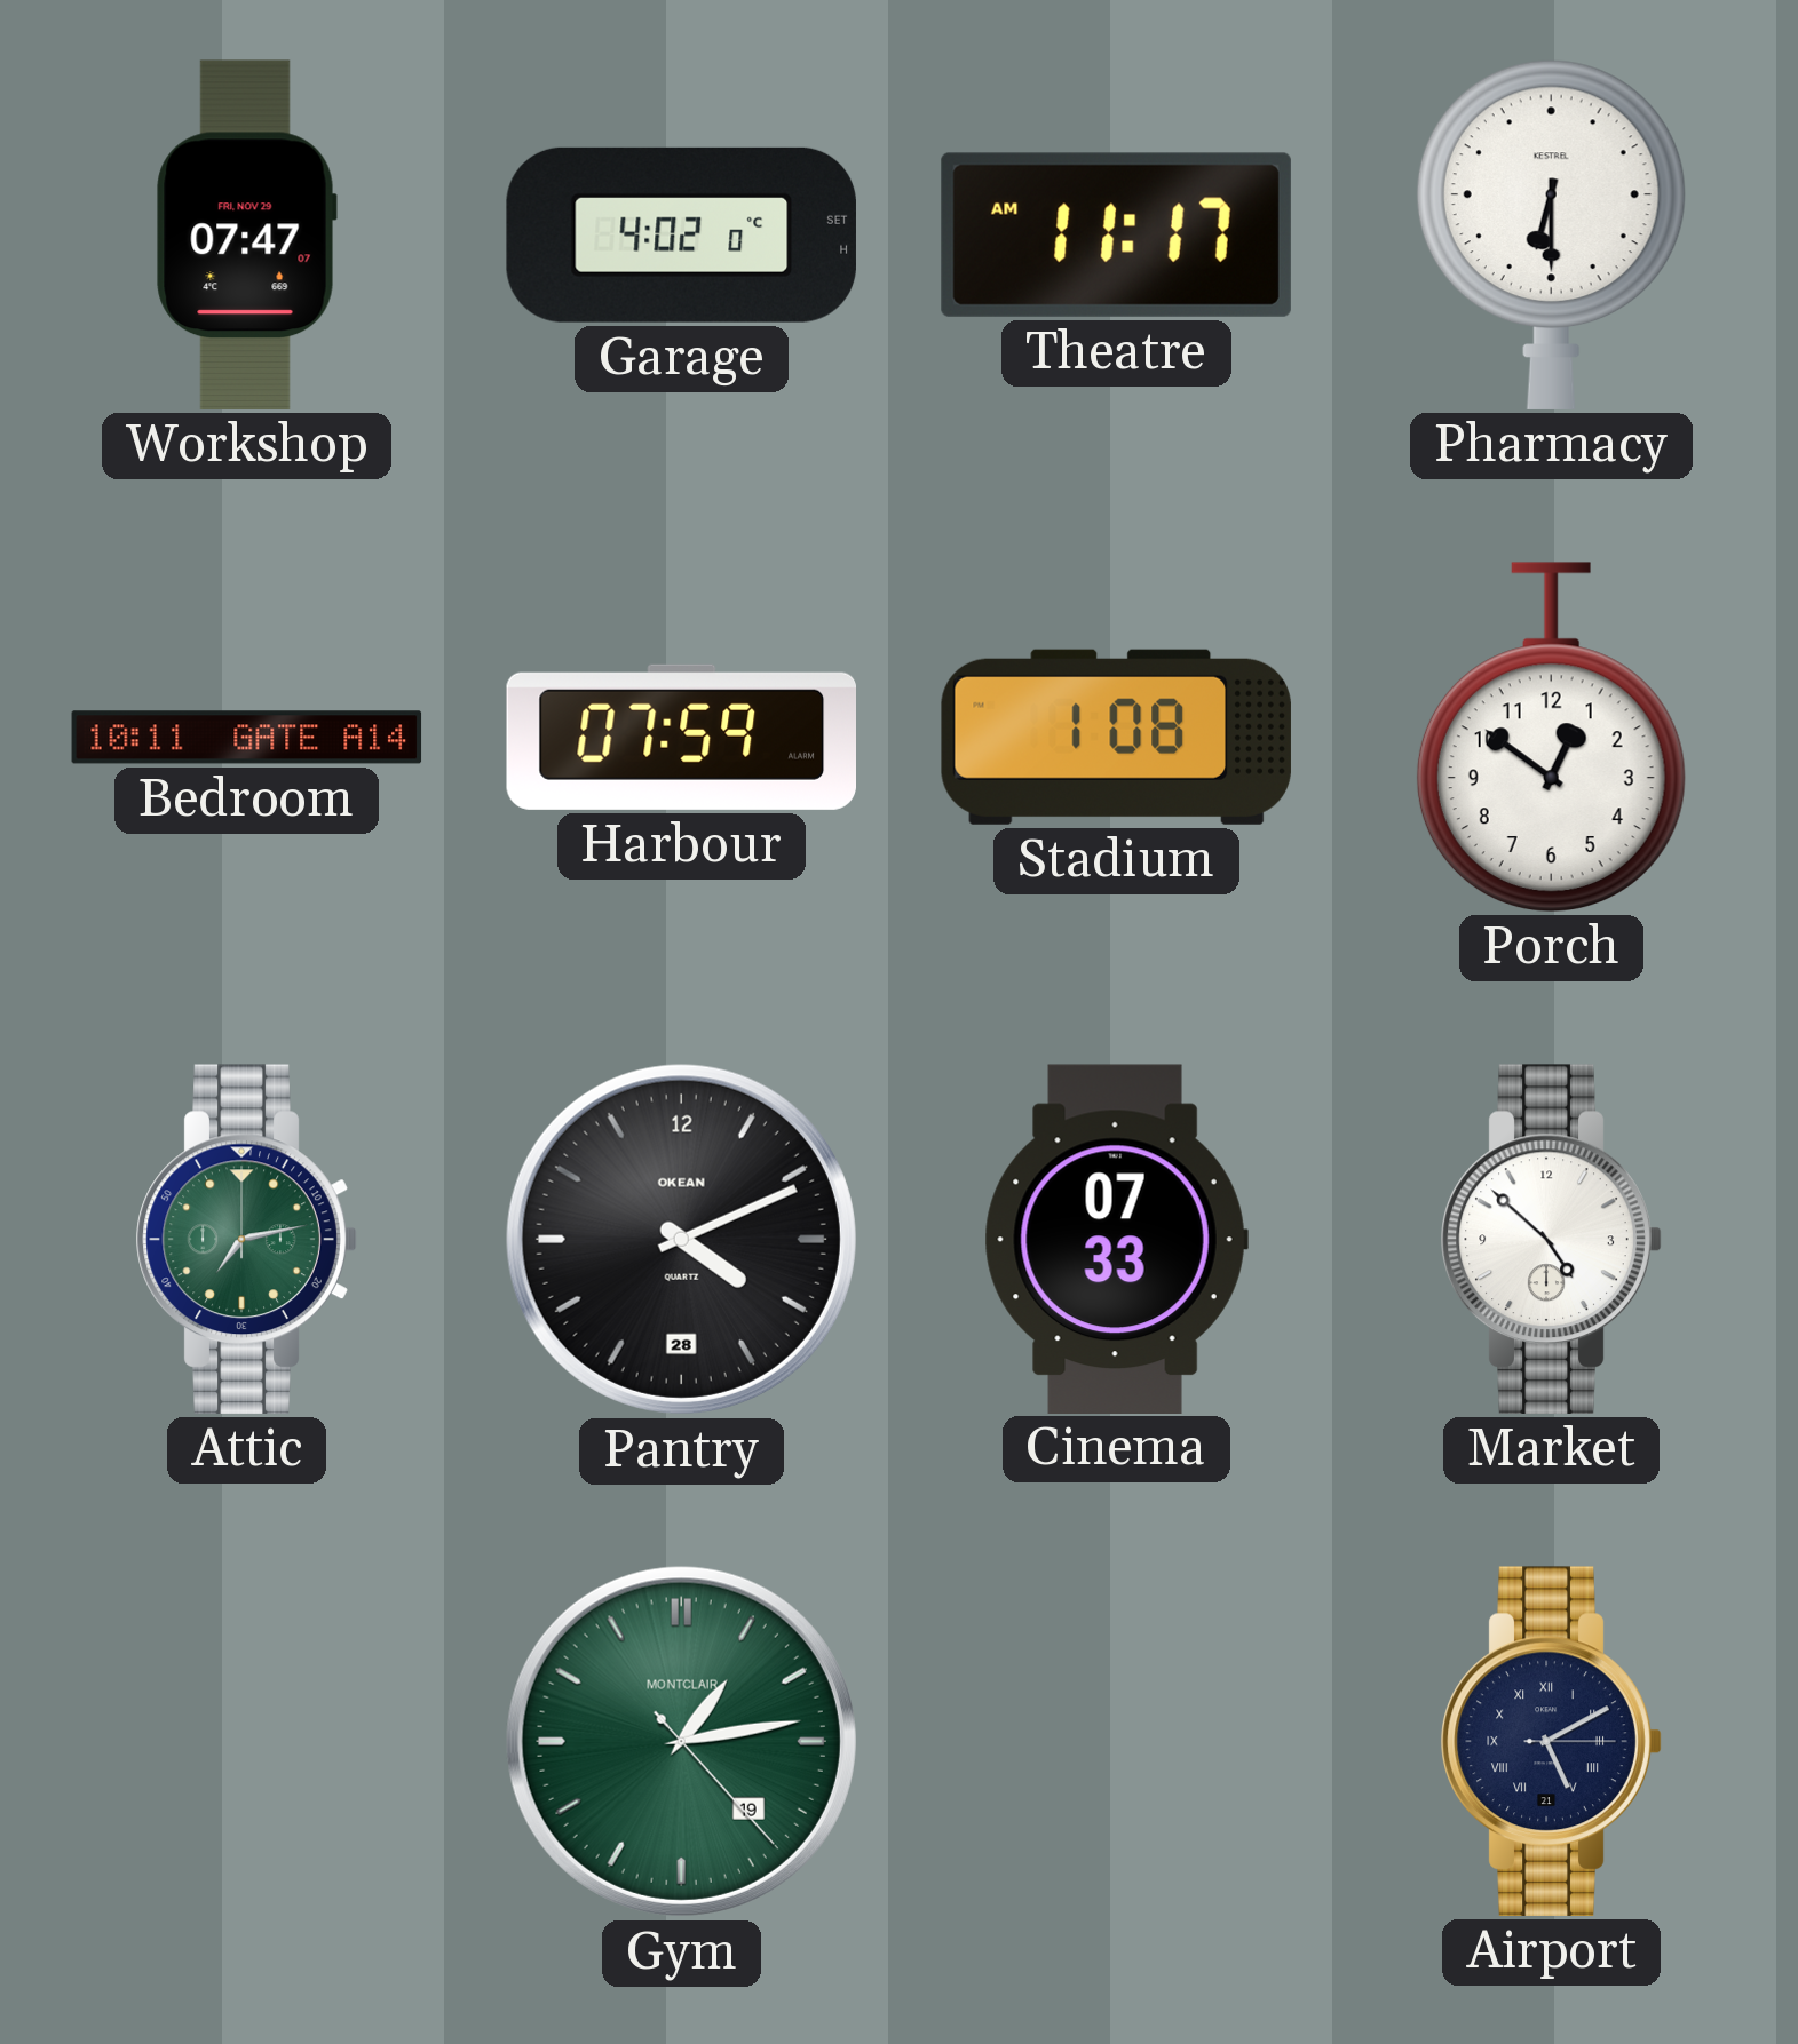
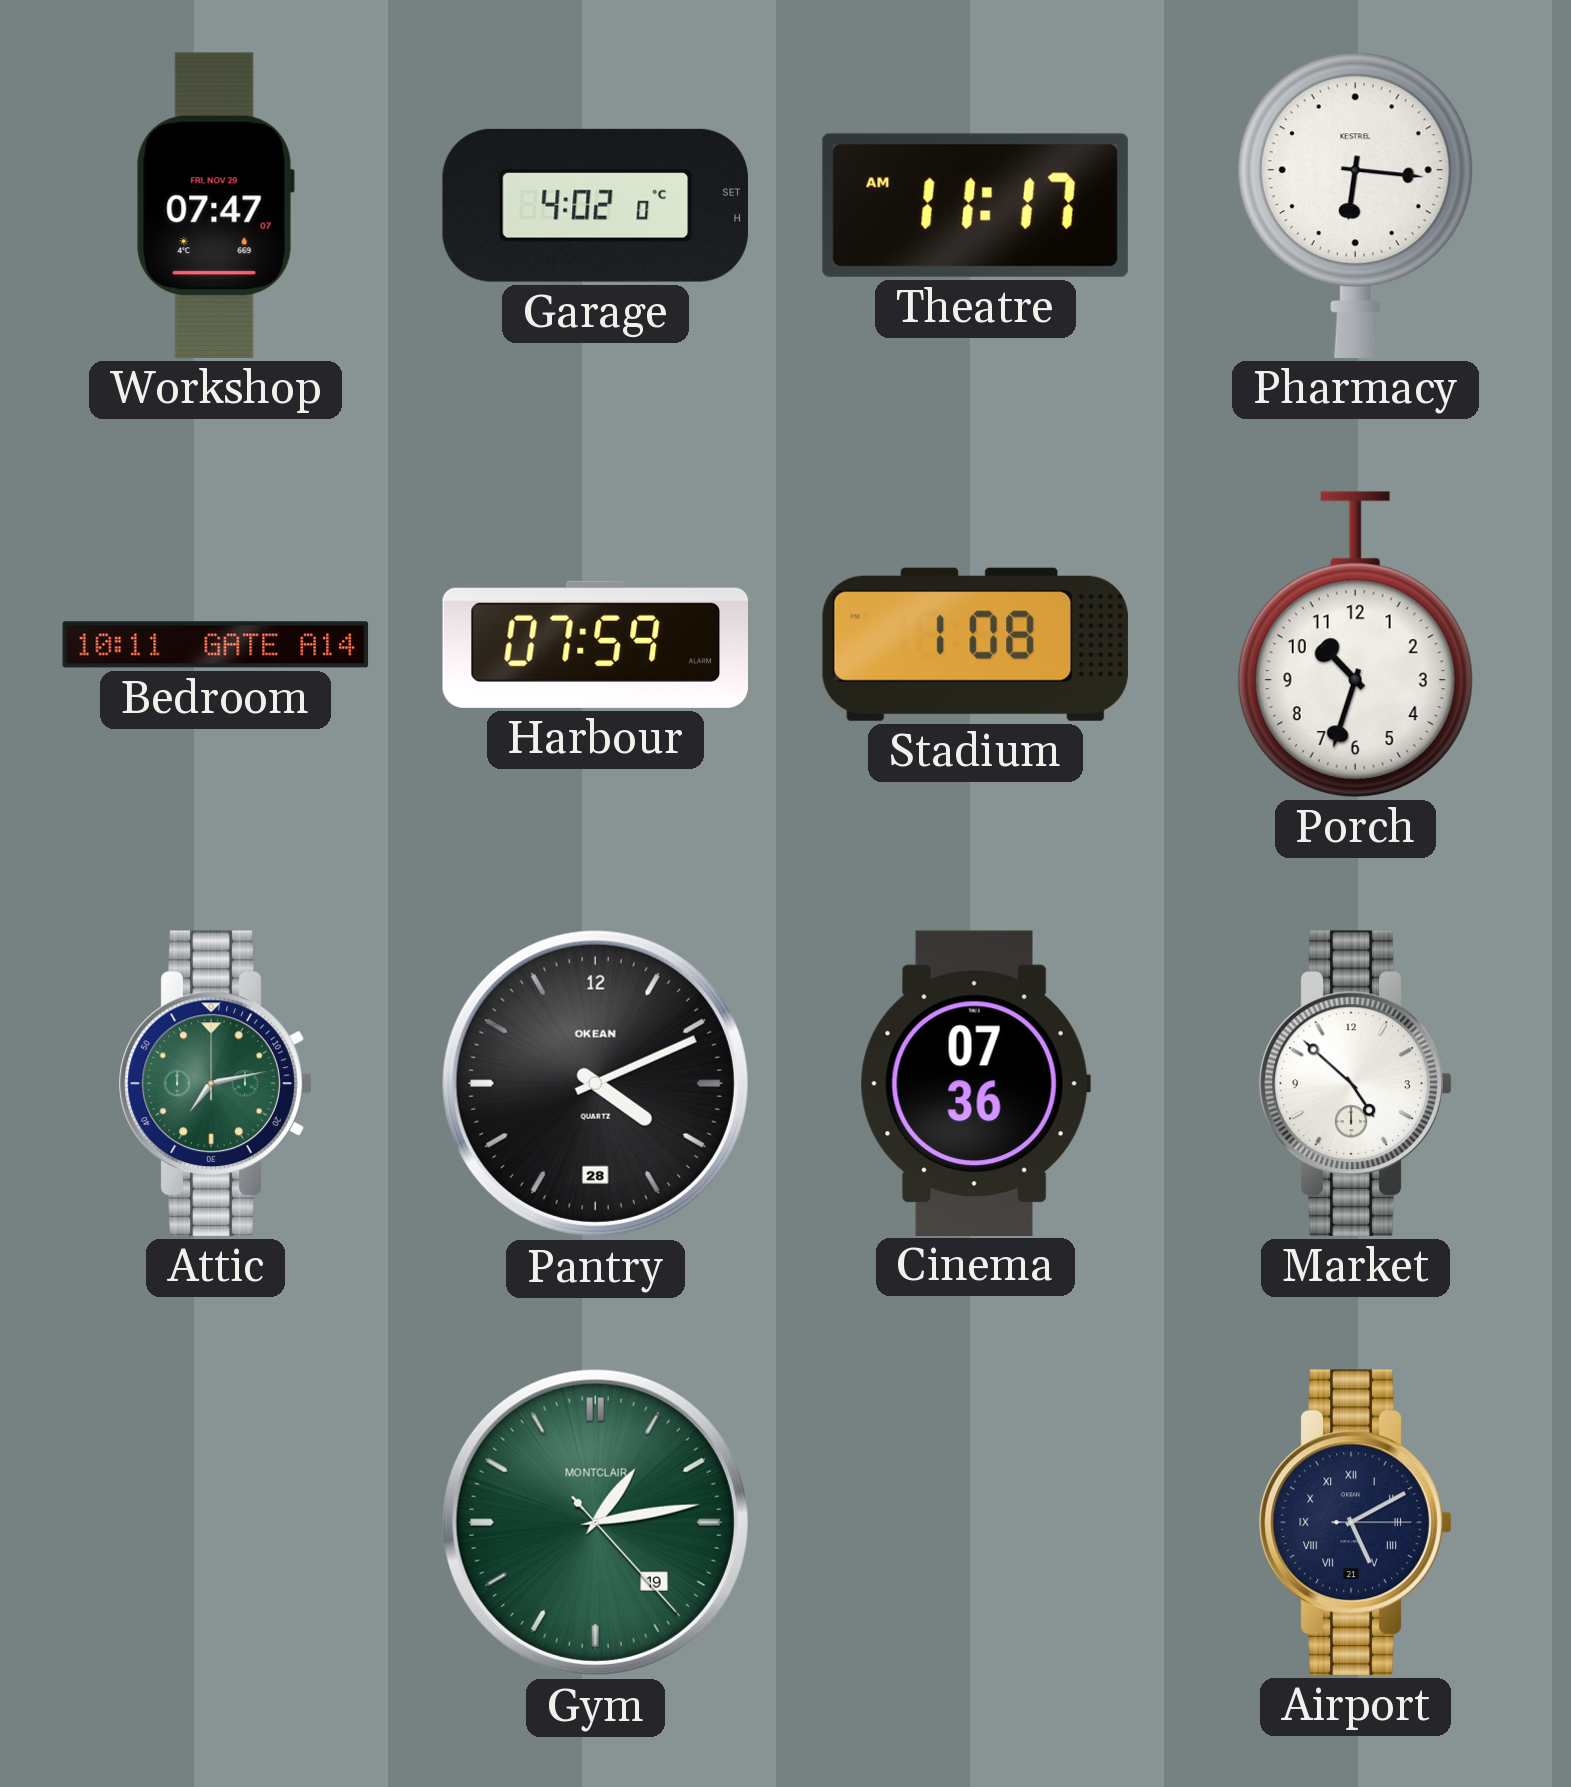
Pharmacy: 6:30 -> 6:16 (1355, 205)
Porch: 12:51 -> 10:33 (1355, 644)
Cinema: 07:33 -> 07:36 (975, 1083)
